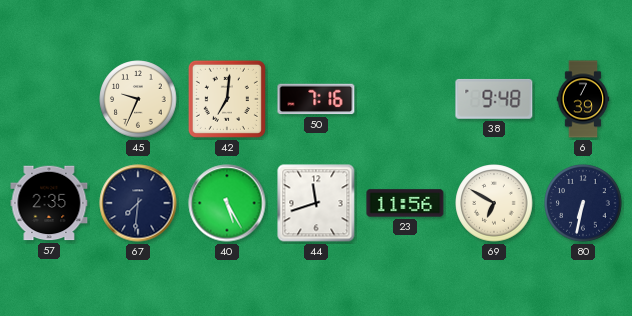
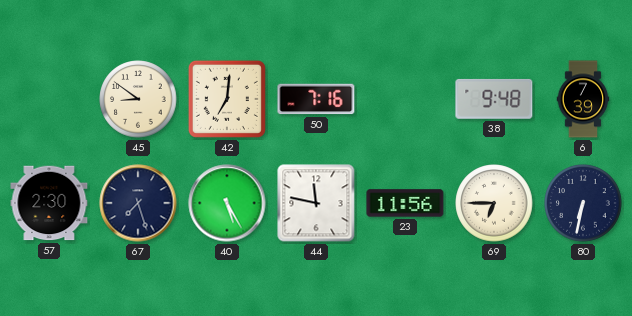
45: 9:34 -> 8:51 (138, 99)
57: 2:35 -> 2:30 (49, 203)
67: 7:31 -> 7:27 (138, 203)
44: 11:42 -> 11:47 (316, 203)
69: 6:50 -> 6:45 (494, 203)
